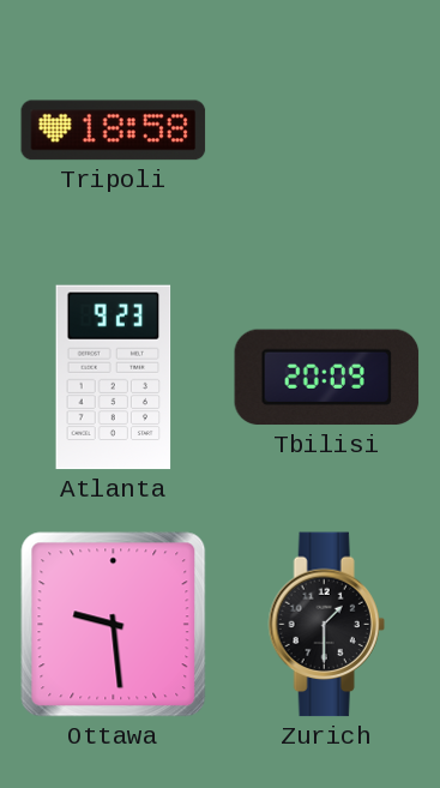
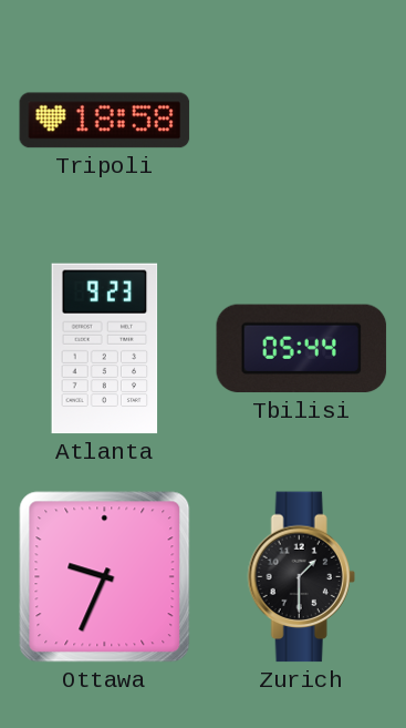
Tbilisi: 20:09 -> 05:44 (302, 349)
Ottawa: 9:29 -> 9:34 (105, 577)
